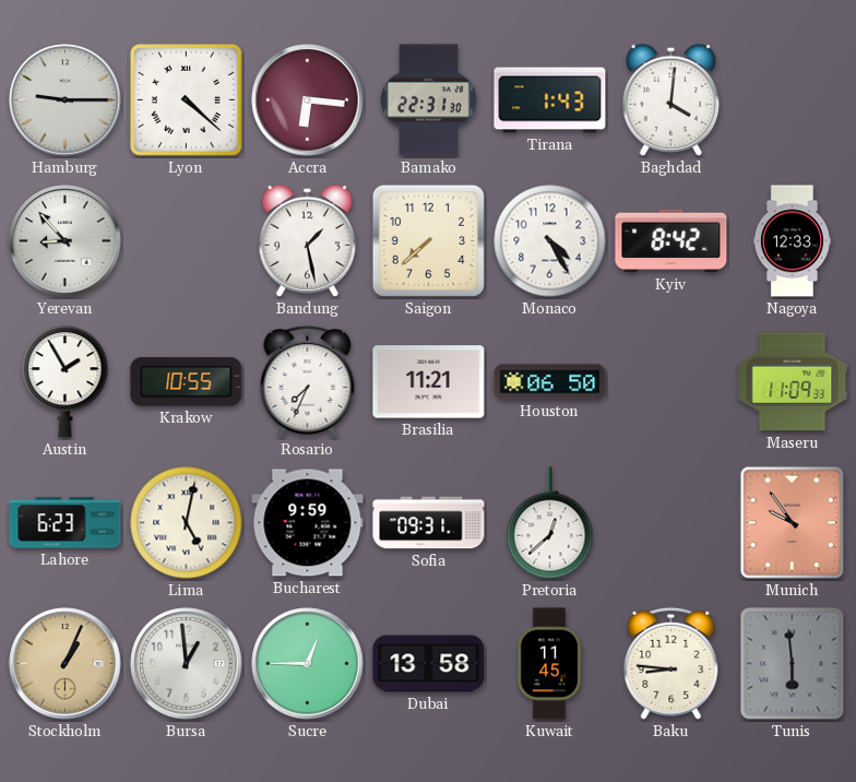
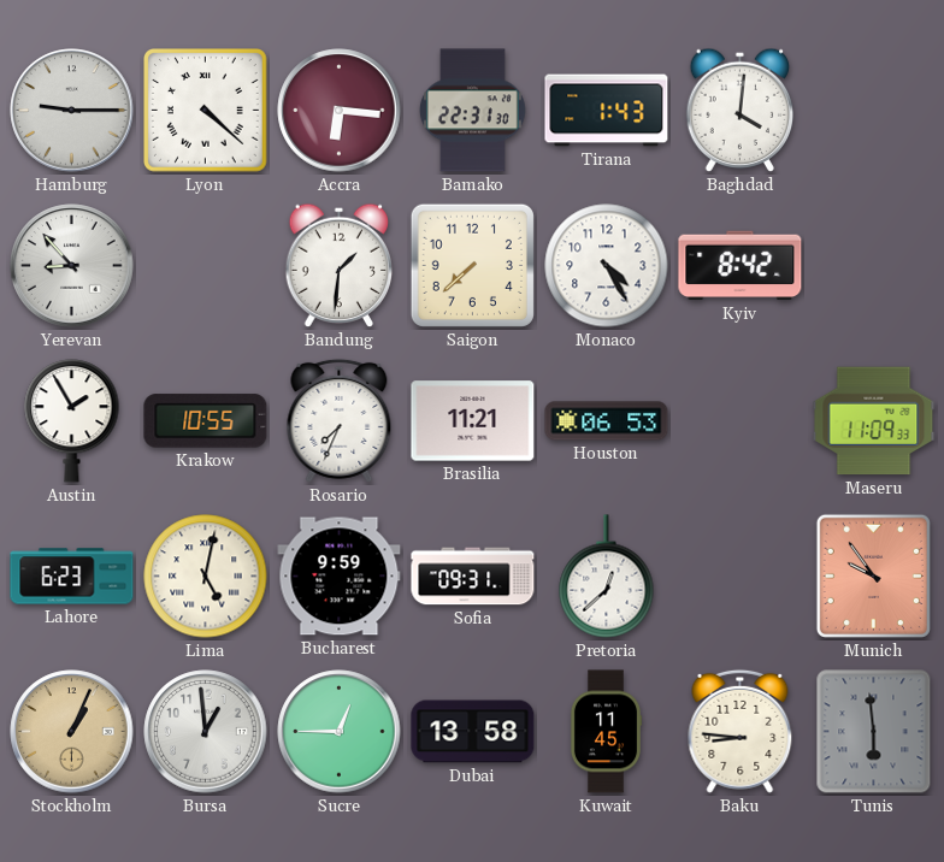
Bandung: 1:28 -> 1:31 (340, 266)
Nagoya: 12:33 -> none (792, 241)
Houston: 06:50 -> 06:53 (607, 421)
